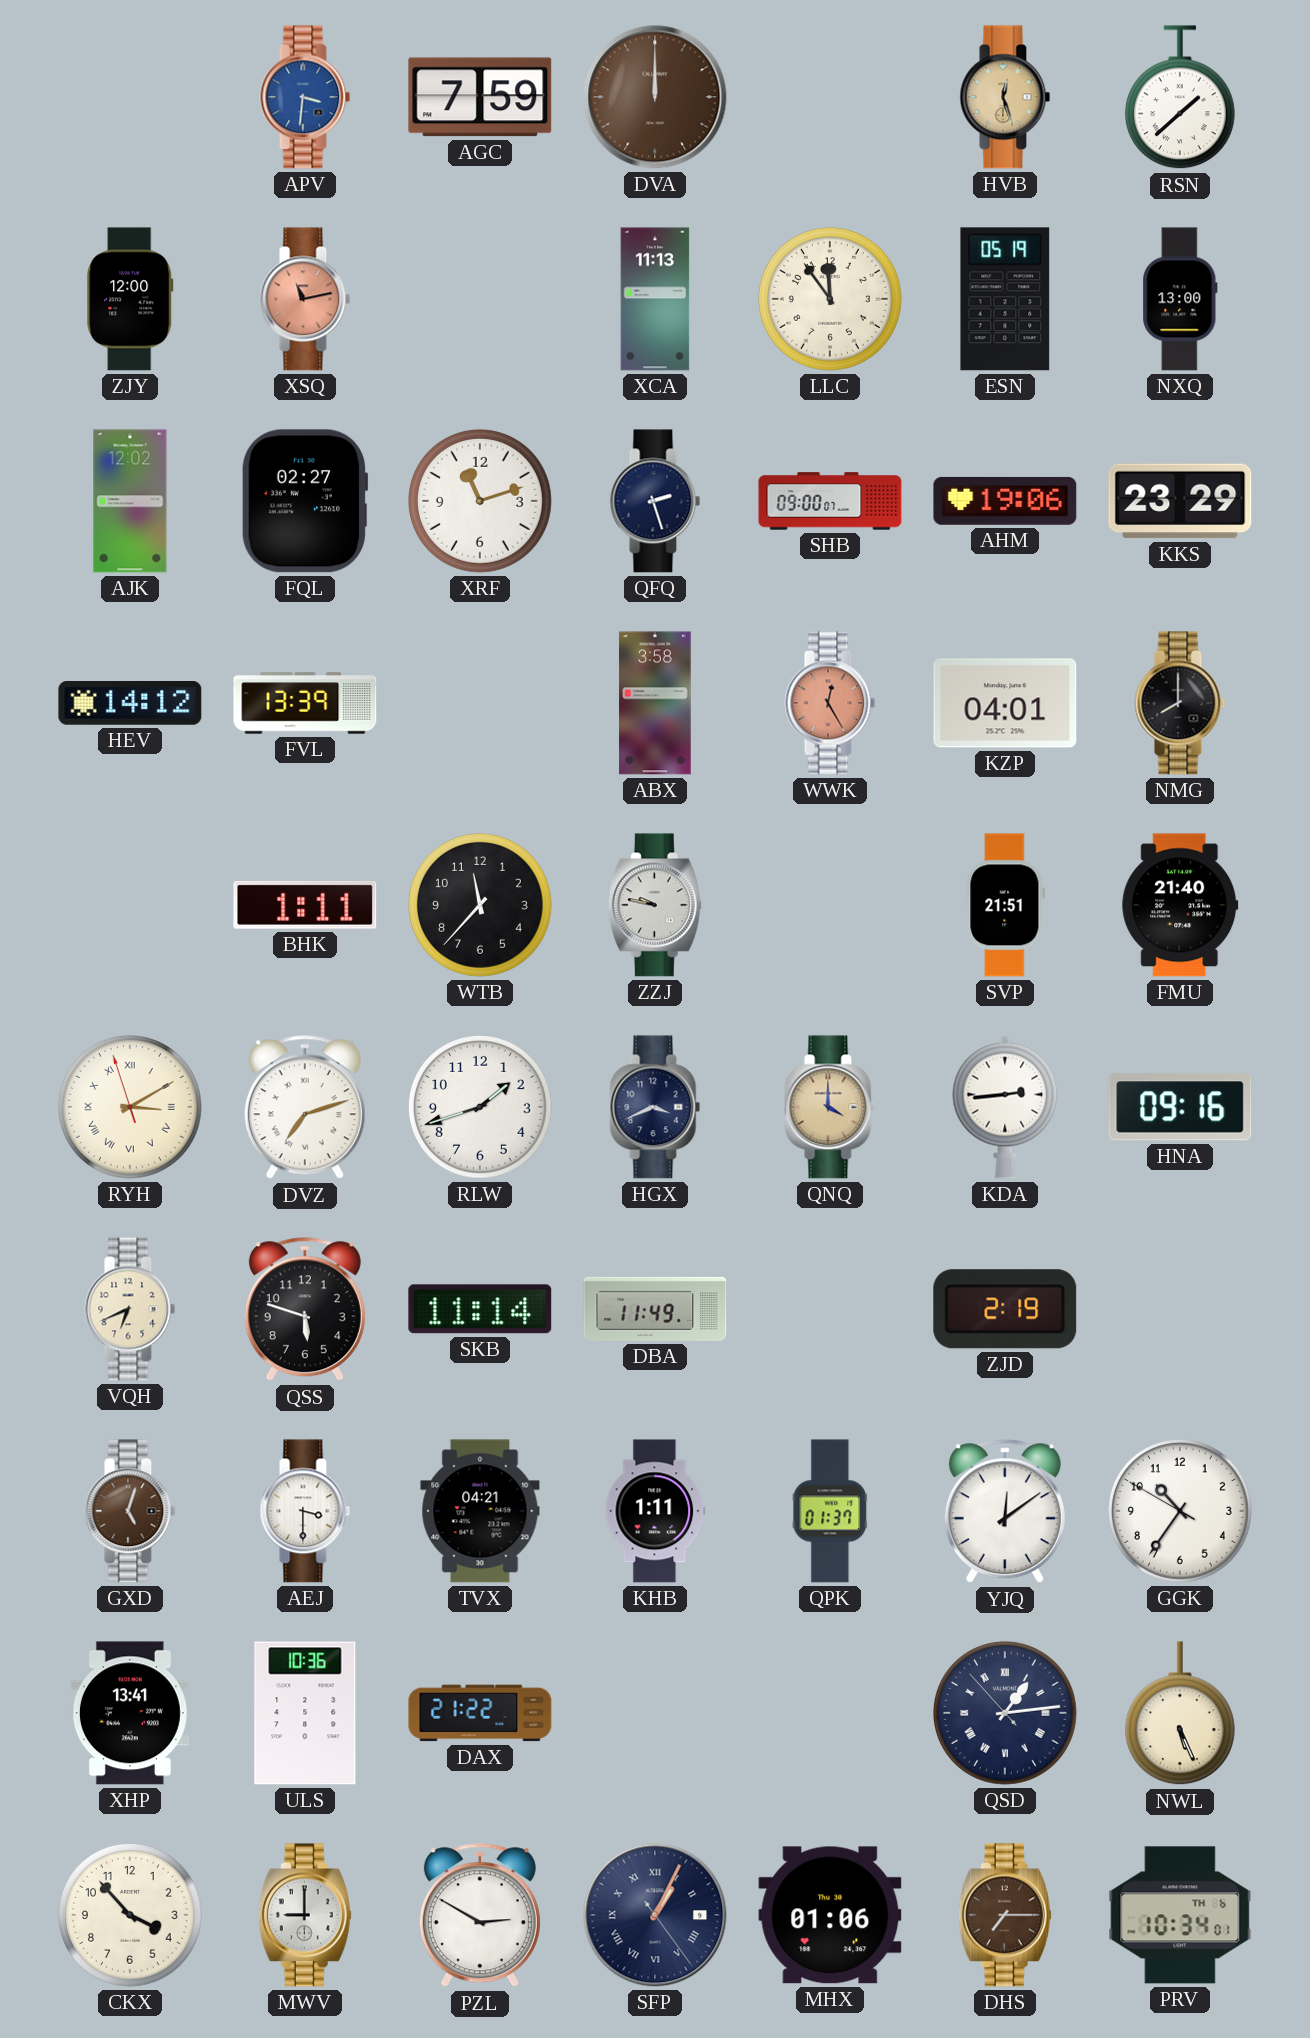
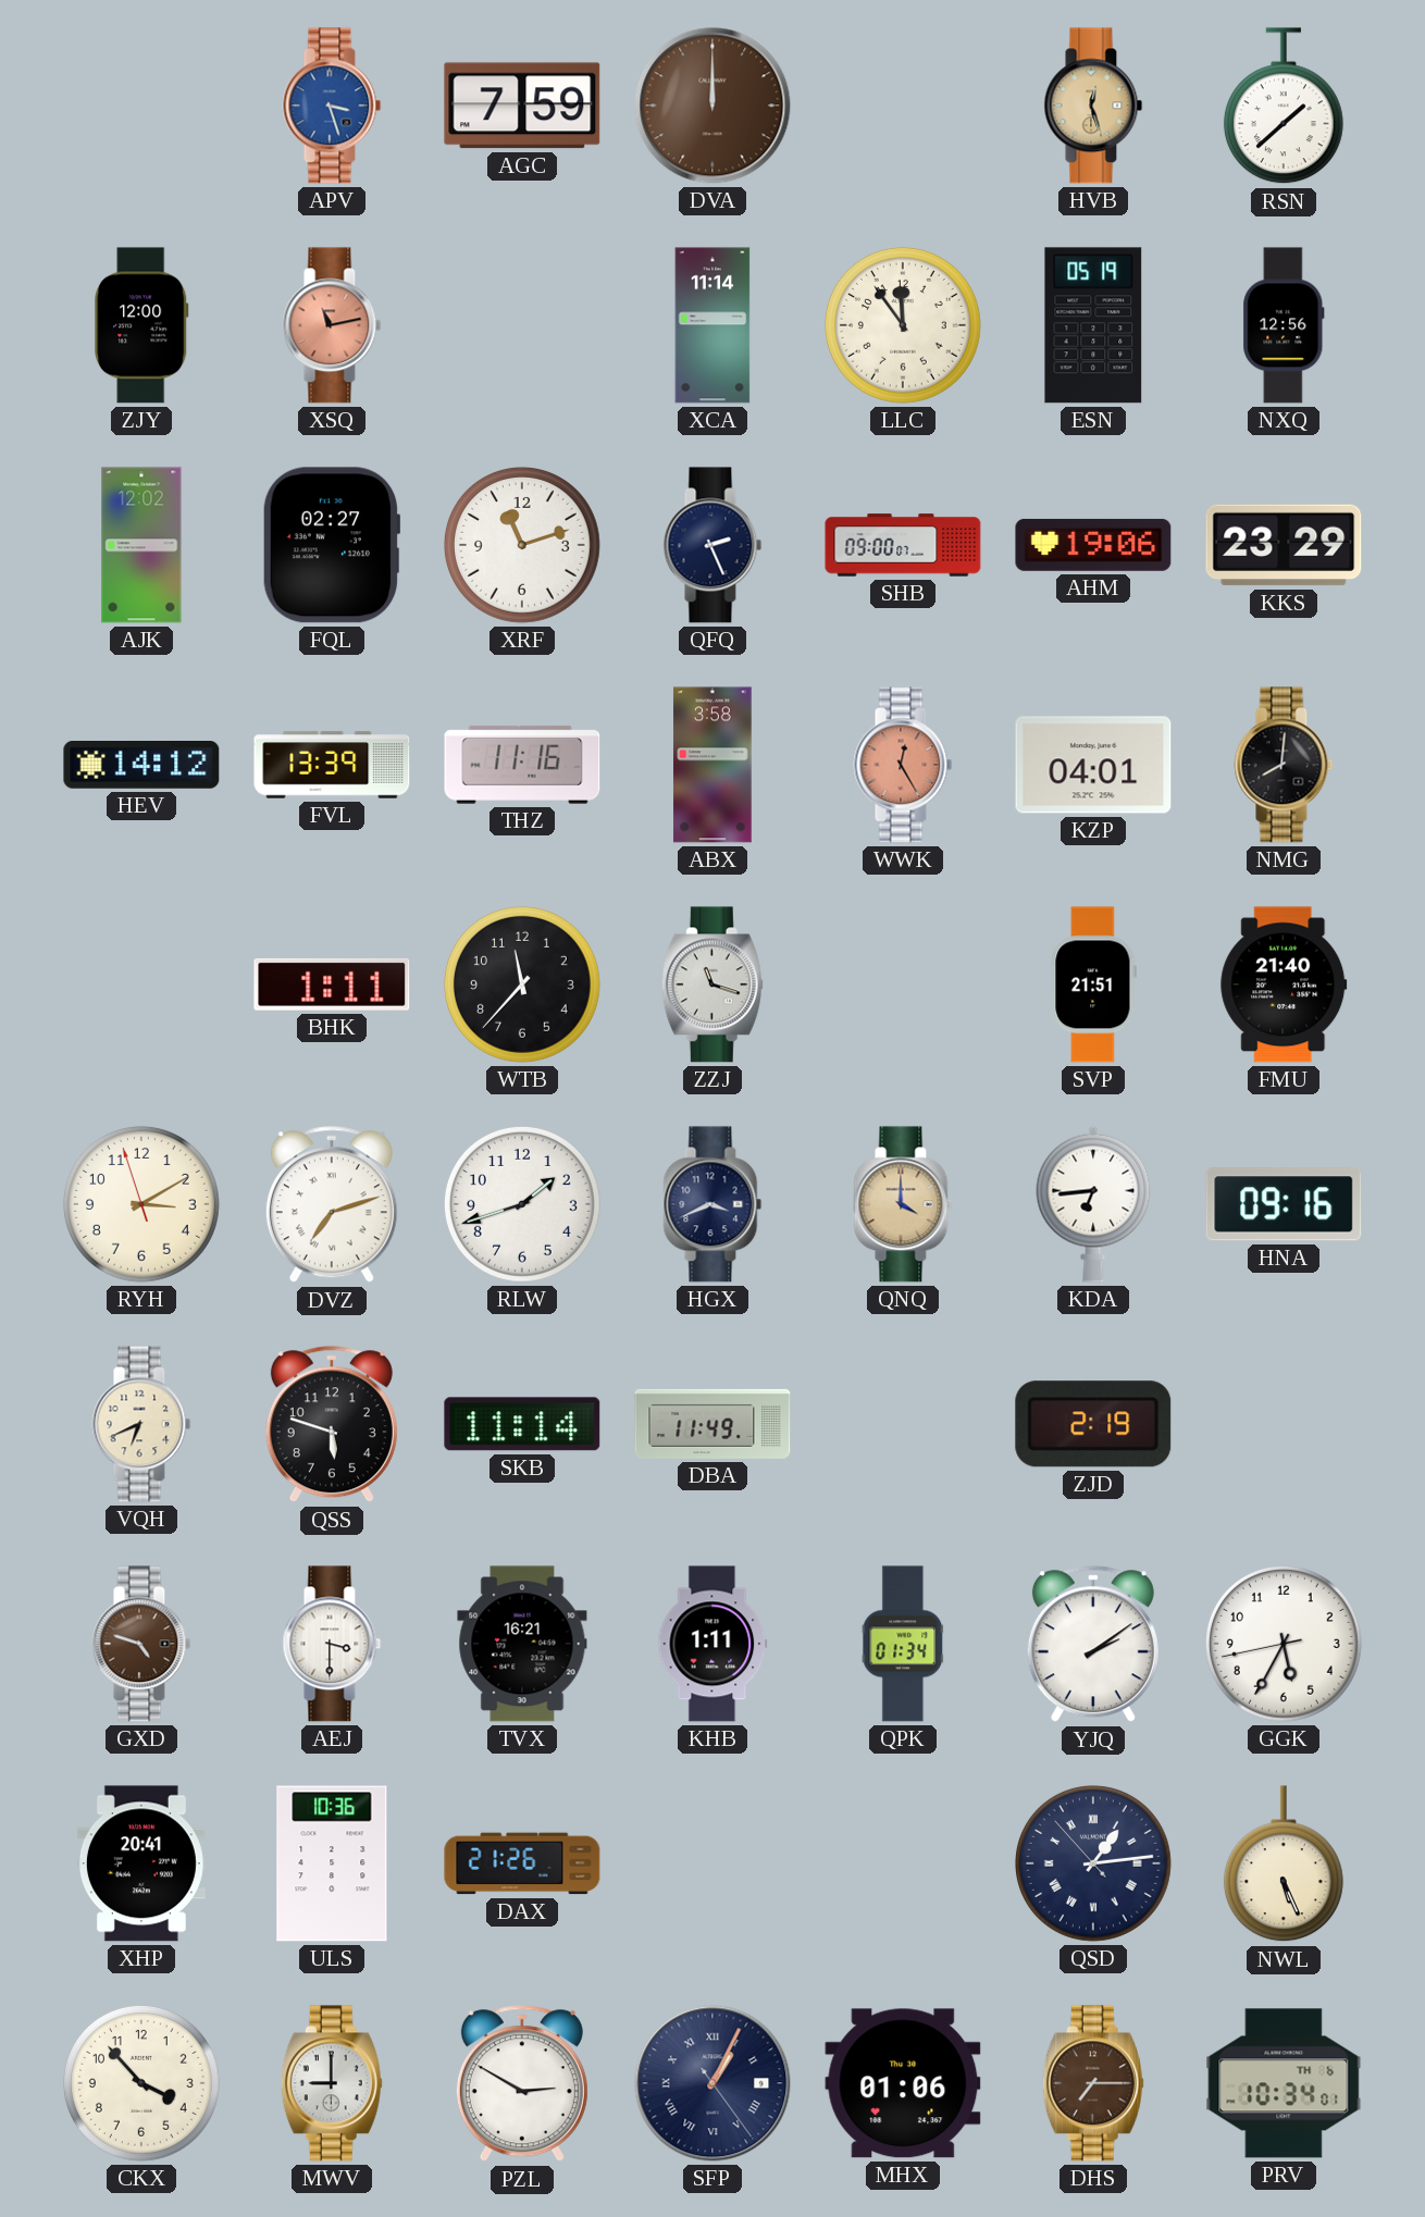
APV: 3:31 -> 3:27 (332, 106)
XCA: 11:13 -> 11:14 (712, 325)
NXQ: 13:00 -> 12:56 (1284, 325)
QFQ: 2:27 -> 2:26 (712, 545)
THZ: none -> 11:16 (522, 765)
NMG: 8:00 -> 8:01 (1284, 765)
ZZJ: 9:47 -> 11:18 (712, 984)
RYH numerals: Roman -> Arabic (141, 1204)
KDA: 2:44 -> 6:44 (1093, 1204)
GXD: 5:03 -> 4:48 (141, 1644)
TVX: 04:21 -> 16:21 (522, 1644)
QPK: 01:37 -> 01:34 (903, 1644)
YJQ: 12:09 -> 2:09 (1093, 1645)
GGK: 10:35 -> 5:34 (1284, 1644)
XHP: 13:41 -> 20:41 (141, 1863)
DAX: 21:22 -> 21:26 (522, 1863)
